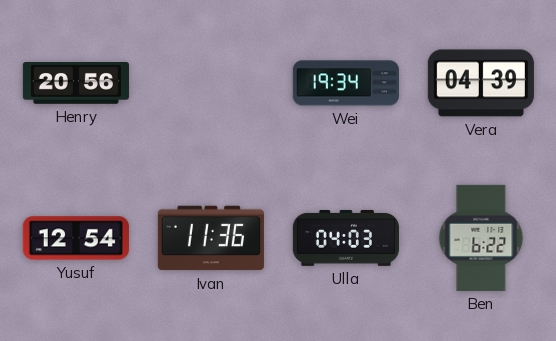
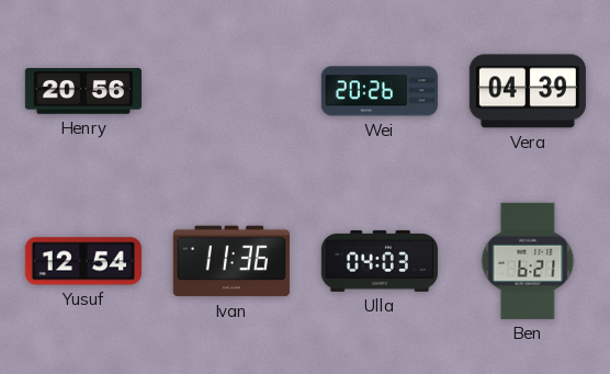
Wei: 19:34 -> 20:26 (380, 91)
Ben: 6:22 -> 6:21 (528, 261)
